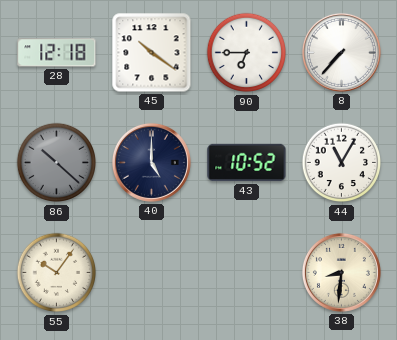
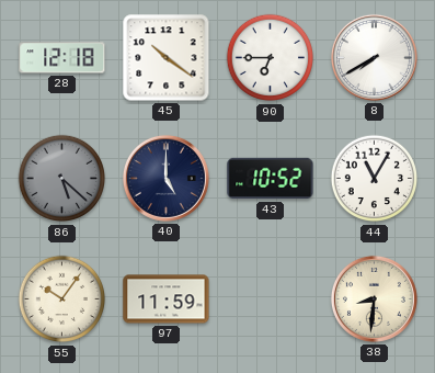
8: 7:37 -> 7:40 (374, 57)
86: 10:22 -> 5:22 (62, 179)
97: none -> 11:59 (167, 299)
